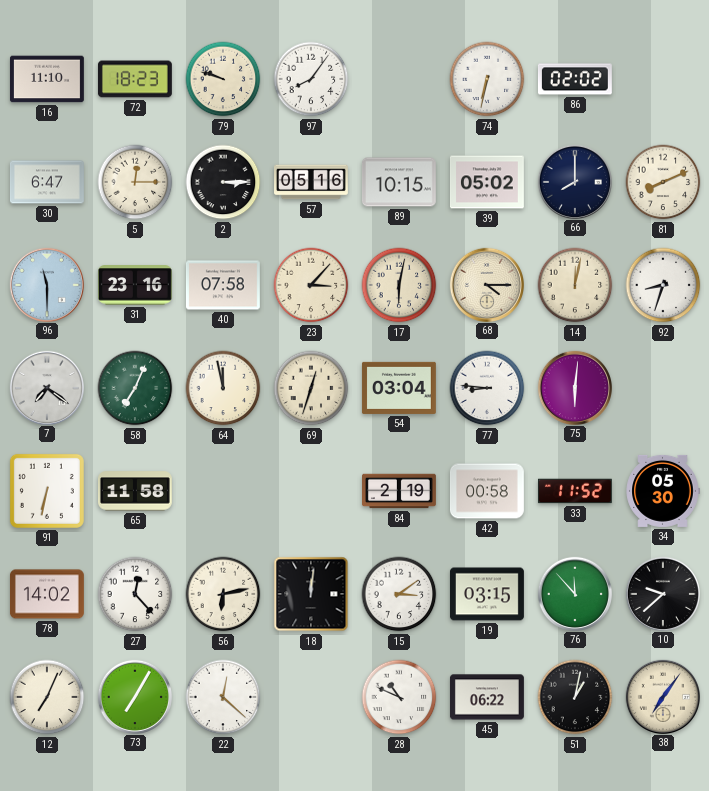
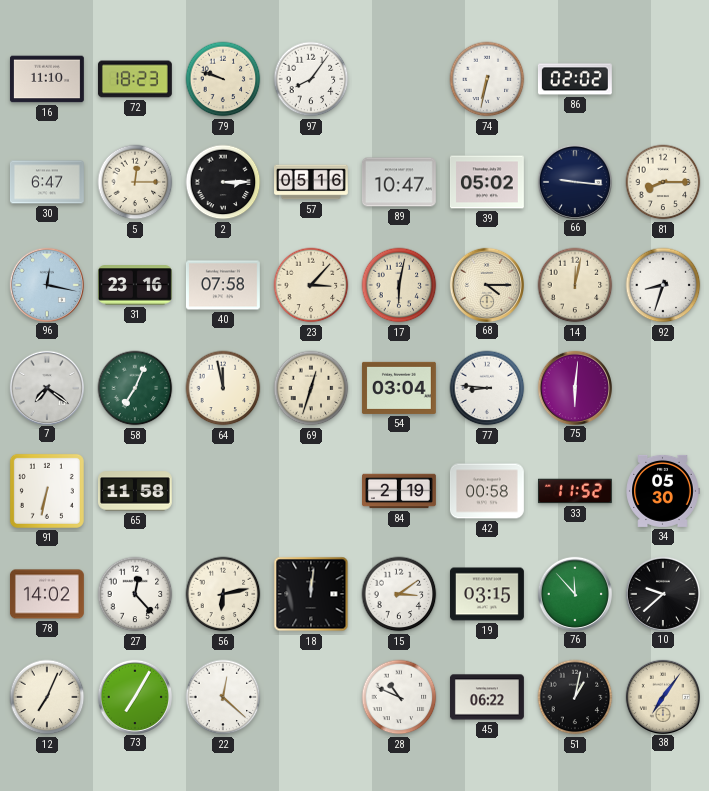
89: 10:15 -> 10:47 (399, 182)
66: 8:00 -> 9:16 (574, 181)
81: 8:11 -> 8:15 (663, 182)
96: 11:30 -> 12:17 (46, 284)
